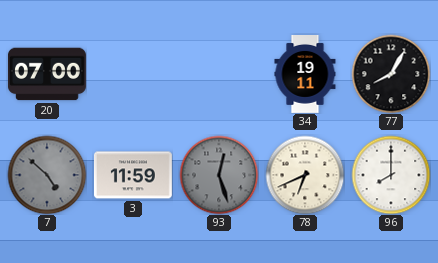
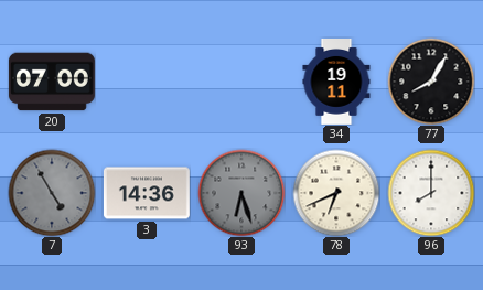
7: 4:52 -> 4:55 (52, 193)
3: 11:59 -> 14:36 (147, 193)
93: 12:27 -> 6:27 (241, 193)
